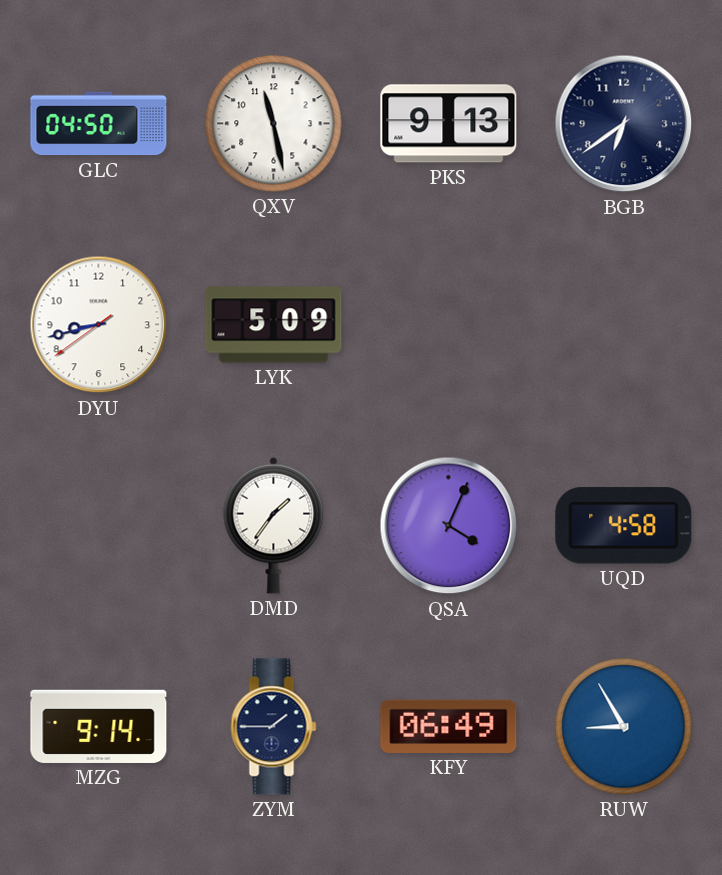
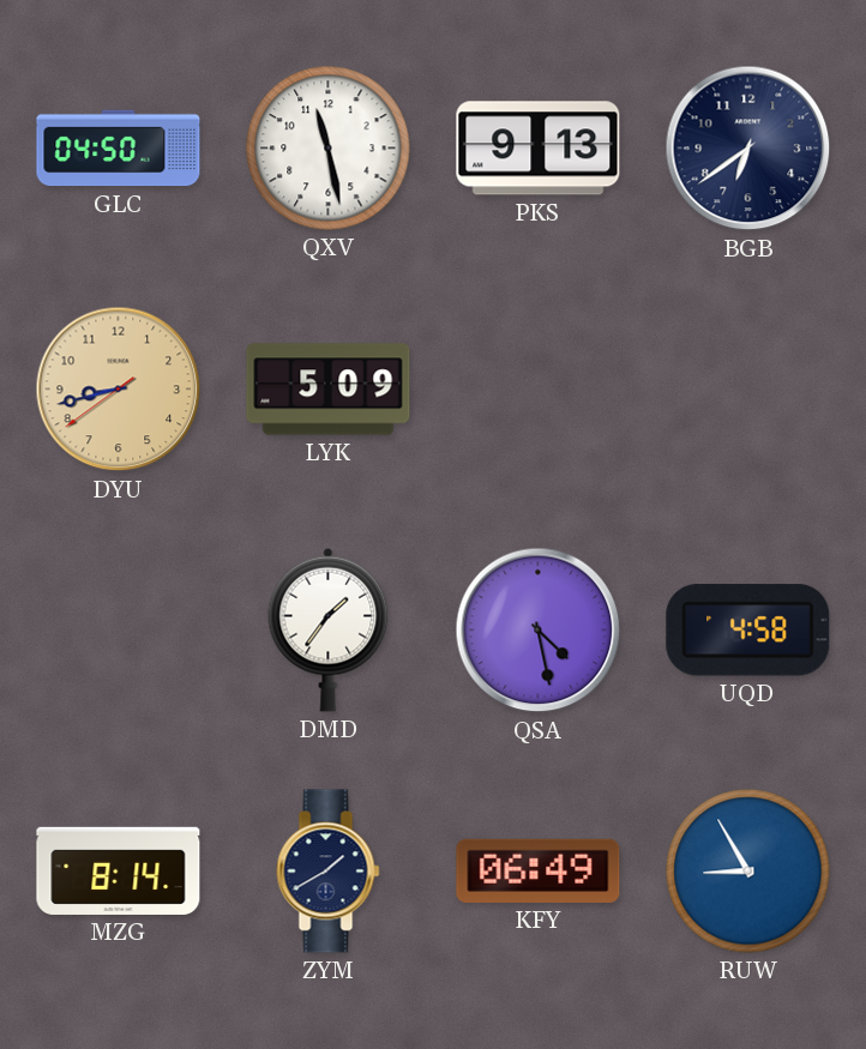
DYU dial: white -> champagne (119, 390)
QSA: 4:04 -> 4:28 (539, 631)
MZG: 9:14 -> 8:14 (119, 870)
ZYM: 1:45 -> 1:40 (329, 872)
